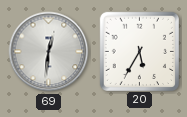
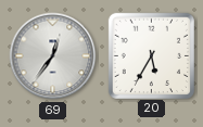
69: 12:31 -> 12:36 (53, 56)
